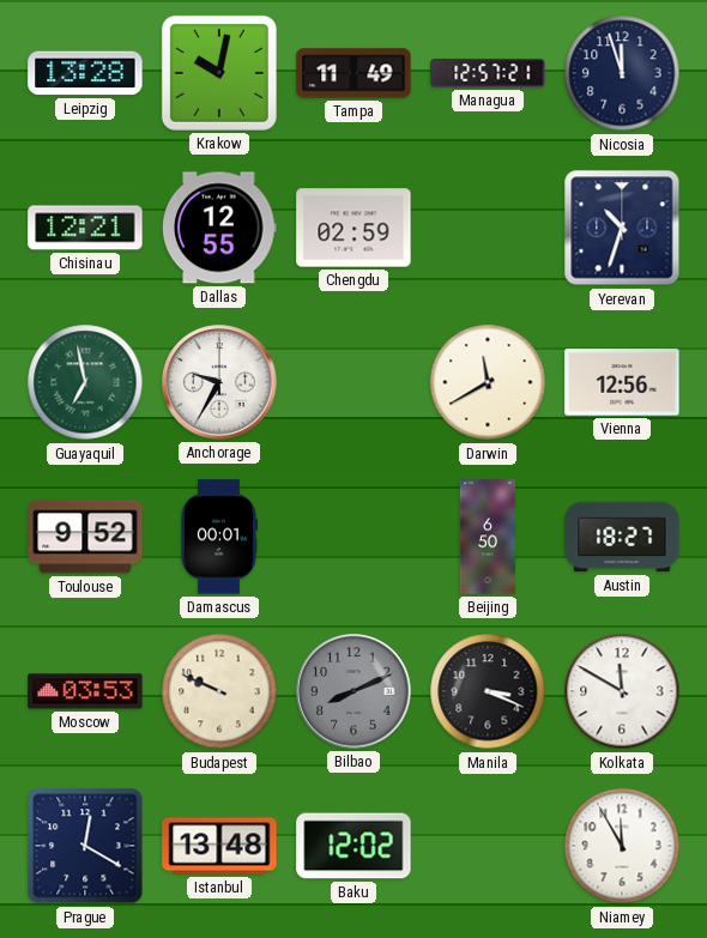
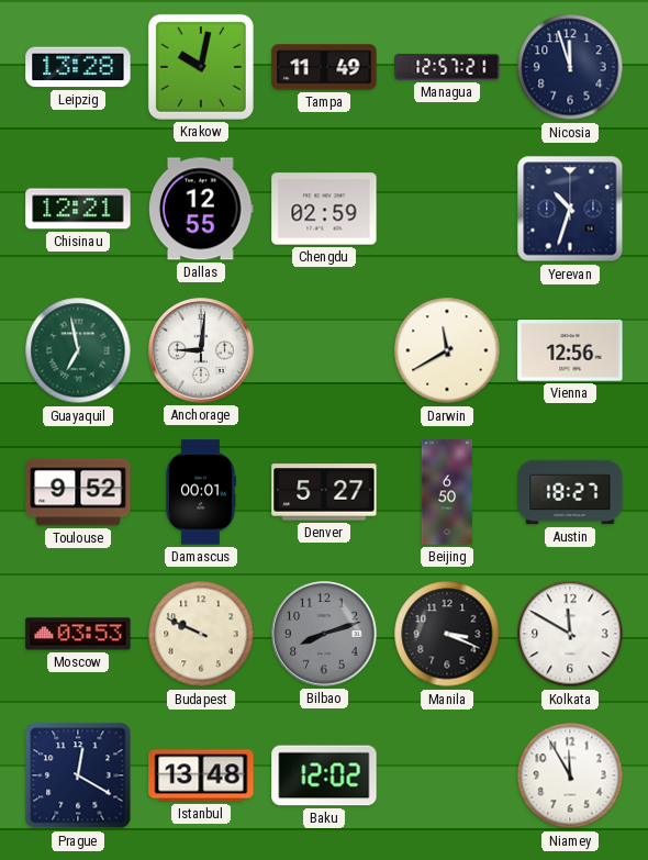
Anchorage: 9:35 -> 9:01 (201, 350)
Denver: none -> 5:27 (324, 492)
Bilbao: 8:11 -> 8:12 (324, 634)
